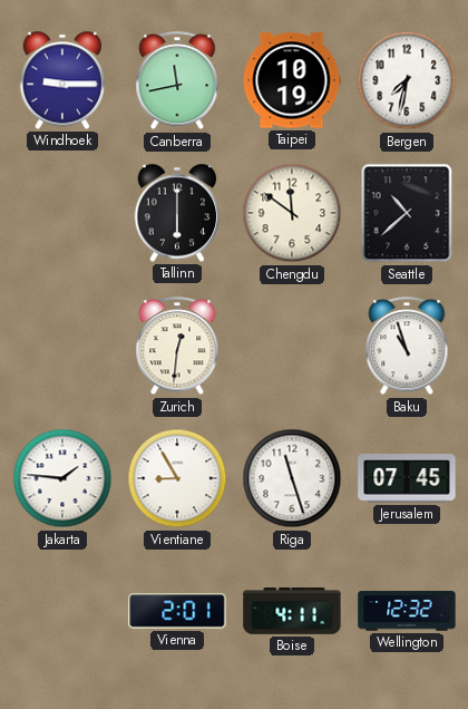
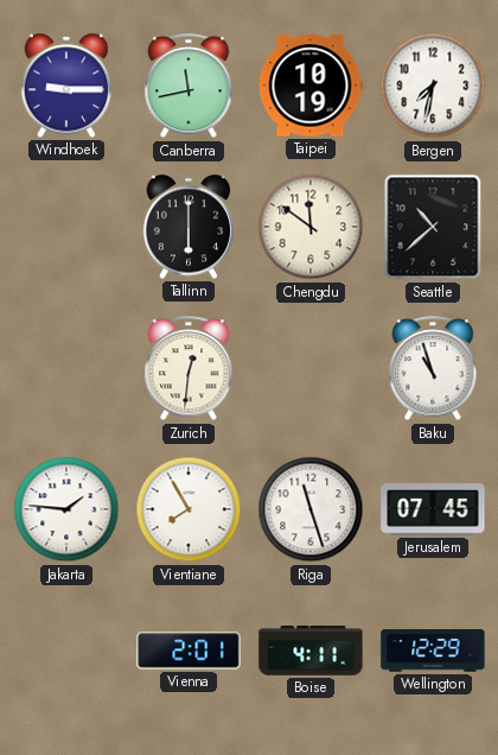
Vientiane: 8:55 -> 7:55 (189, 509)
Wellington: 12:32 -> 12:29 (433, 651)
